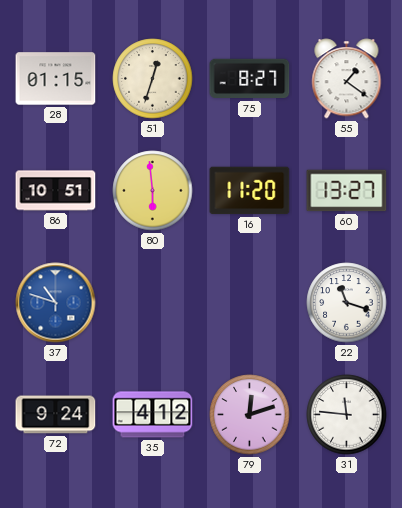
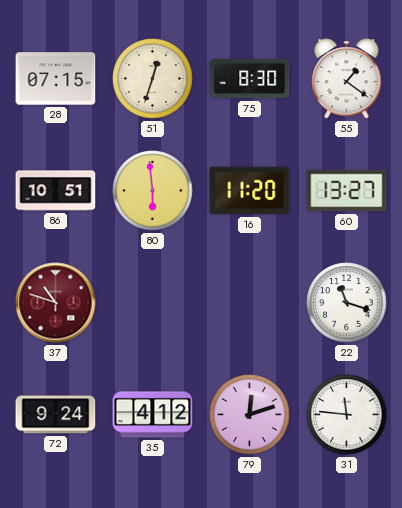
28: 01:15 -> 07:15 (56, 79)
75: 8:27 -> 8:30 (250, 79)
37 dial: blue -> burgundy (56, 303)
